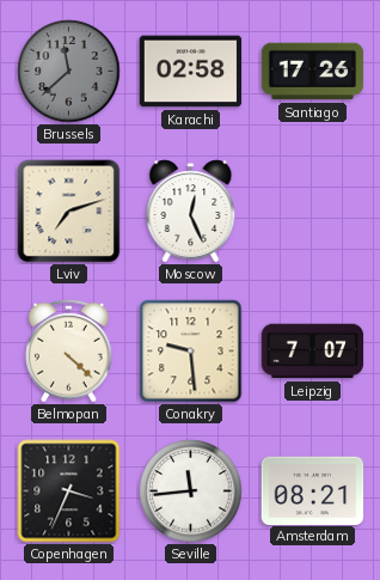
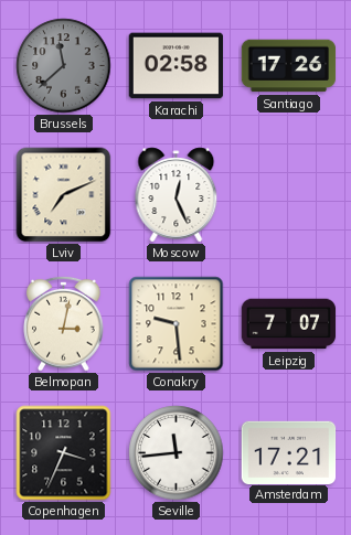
Lviv: 7:12 -> 7:11 (64, 195)
Belmopan: 4:22 -> 3:02 (64, 323)
Amsterdam: 08:21 -> 17:21 (289, 452)
